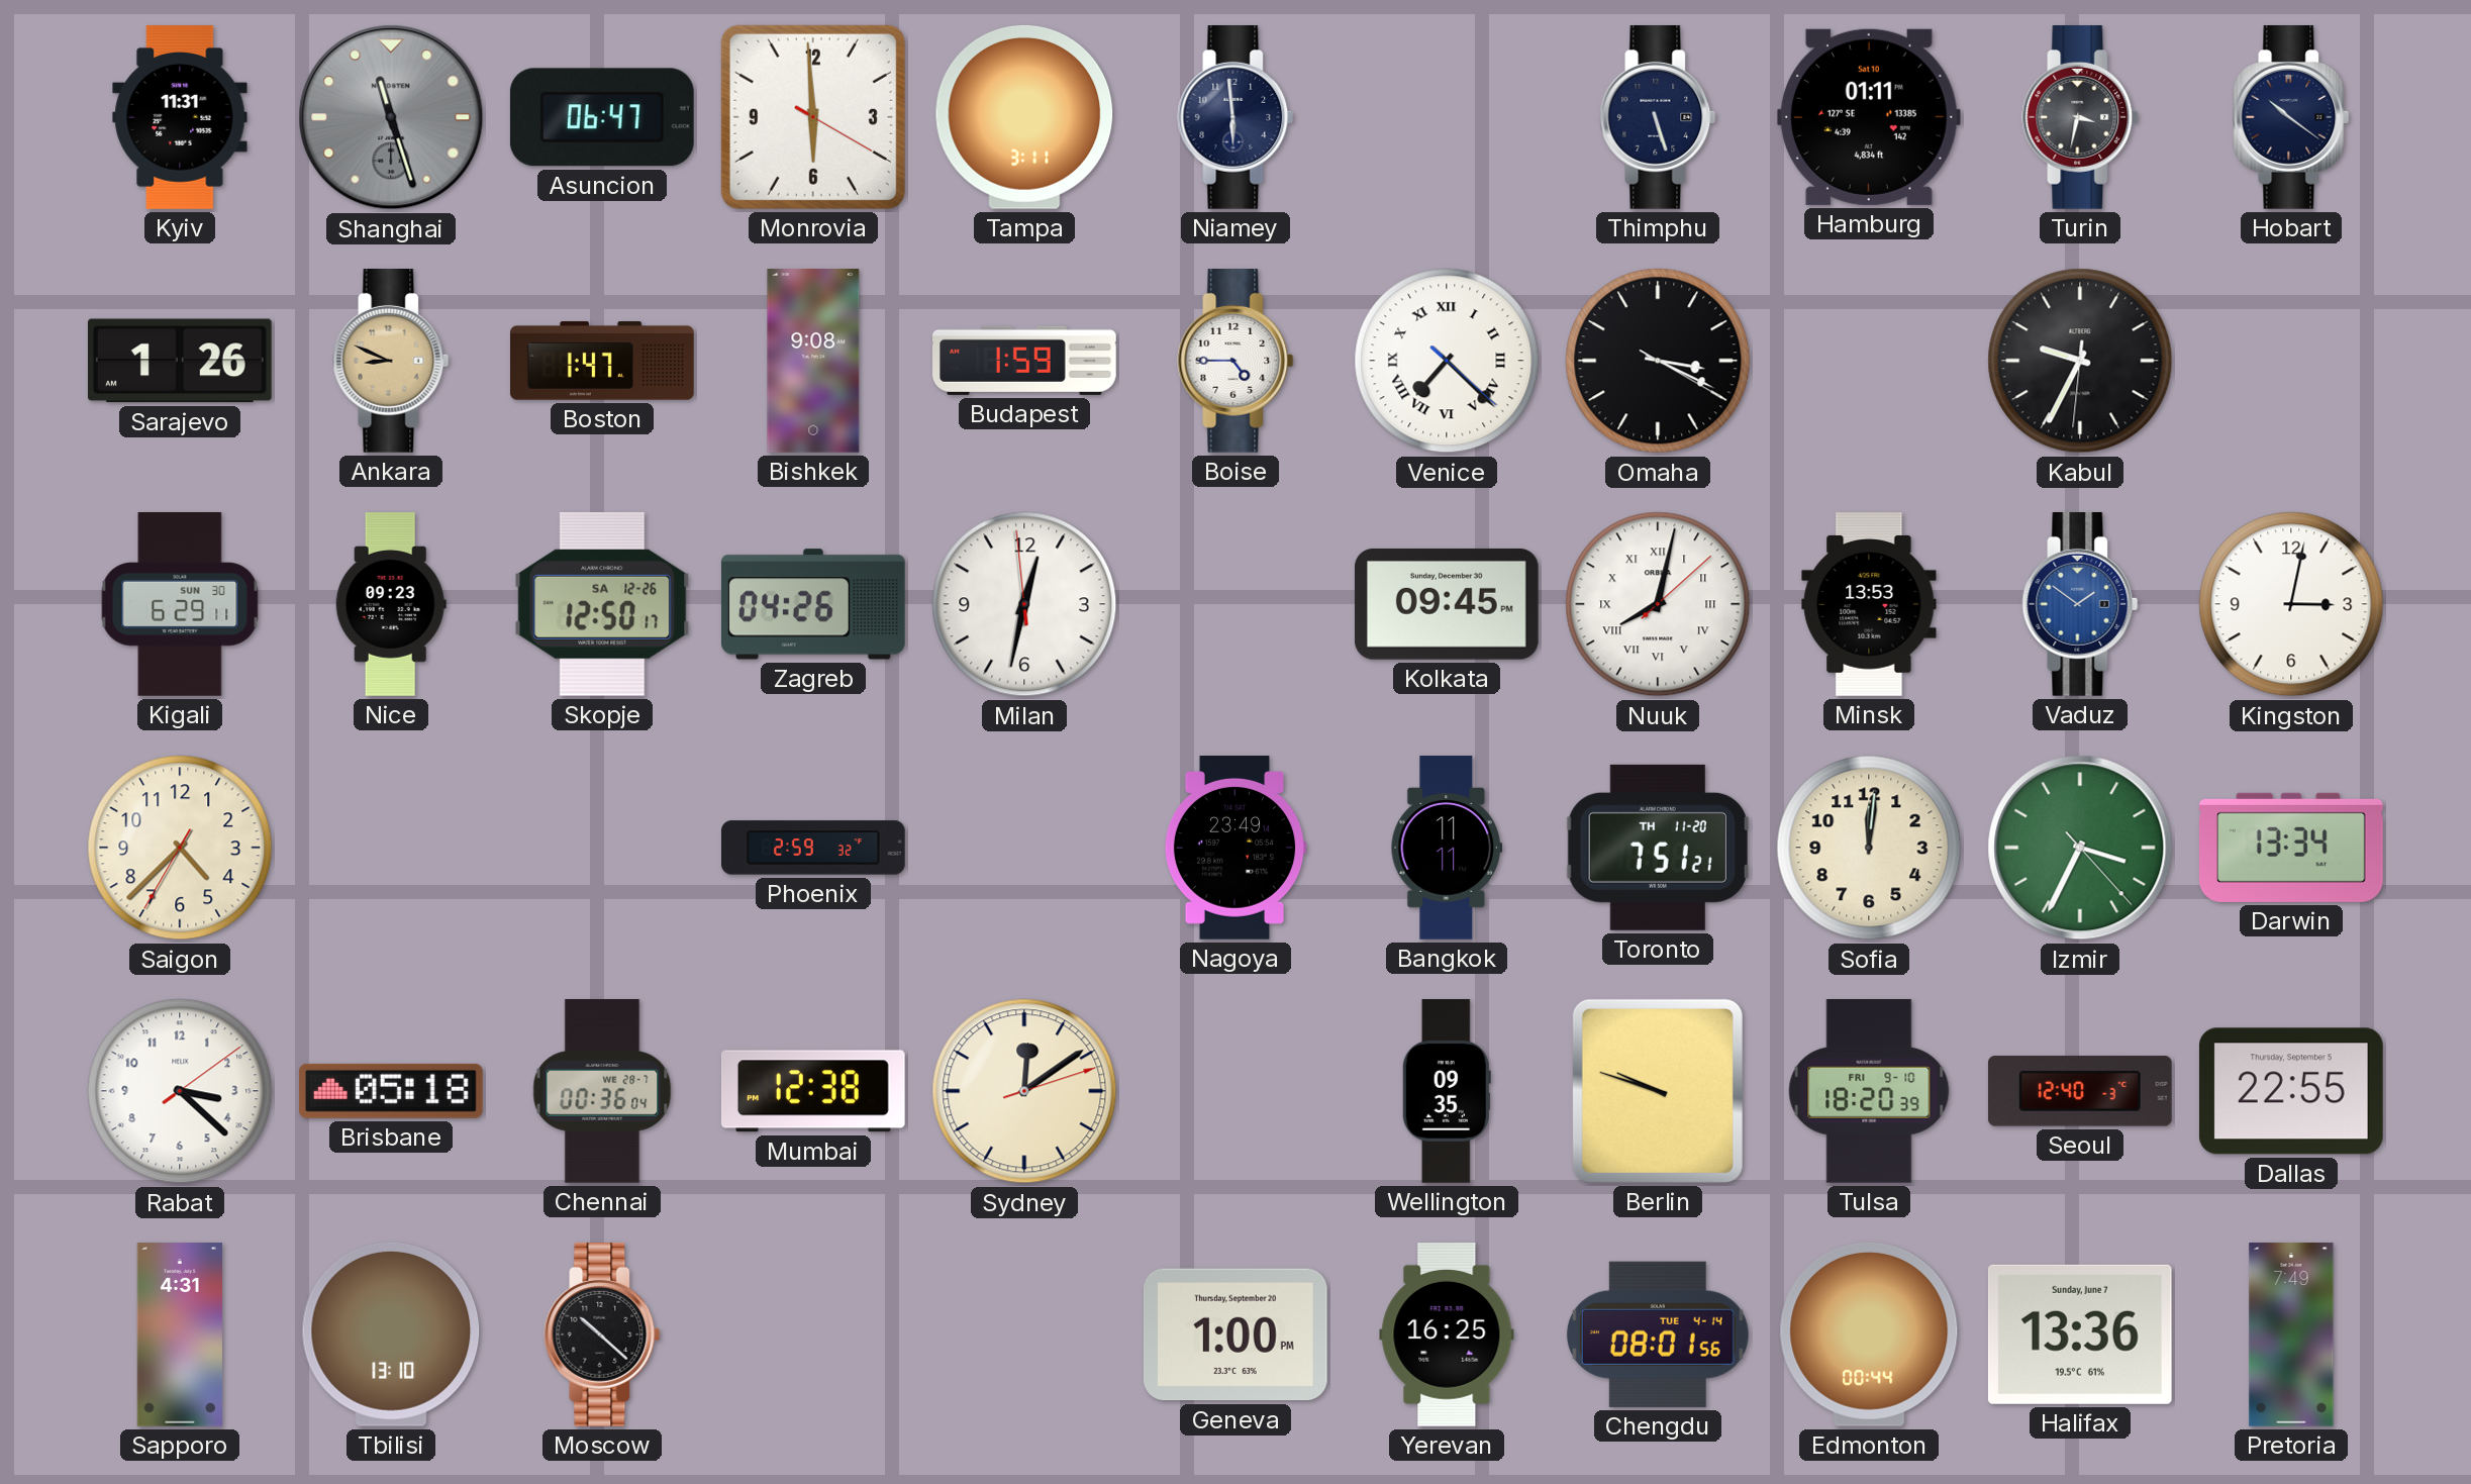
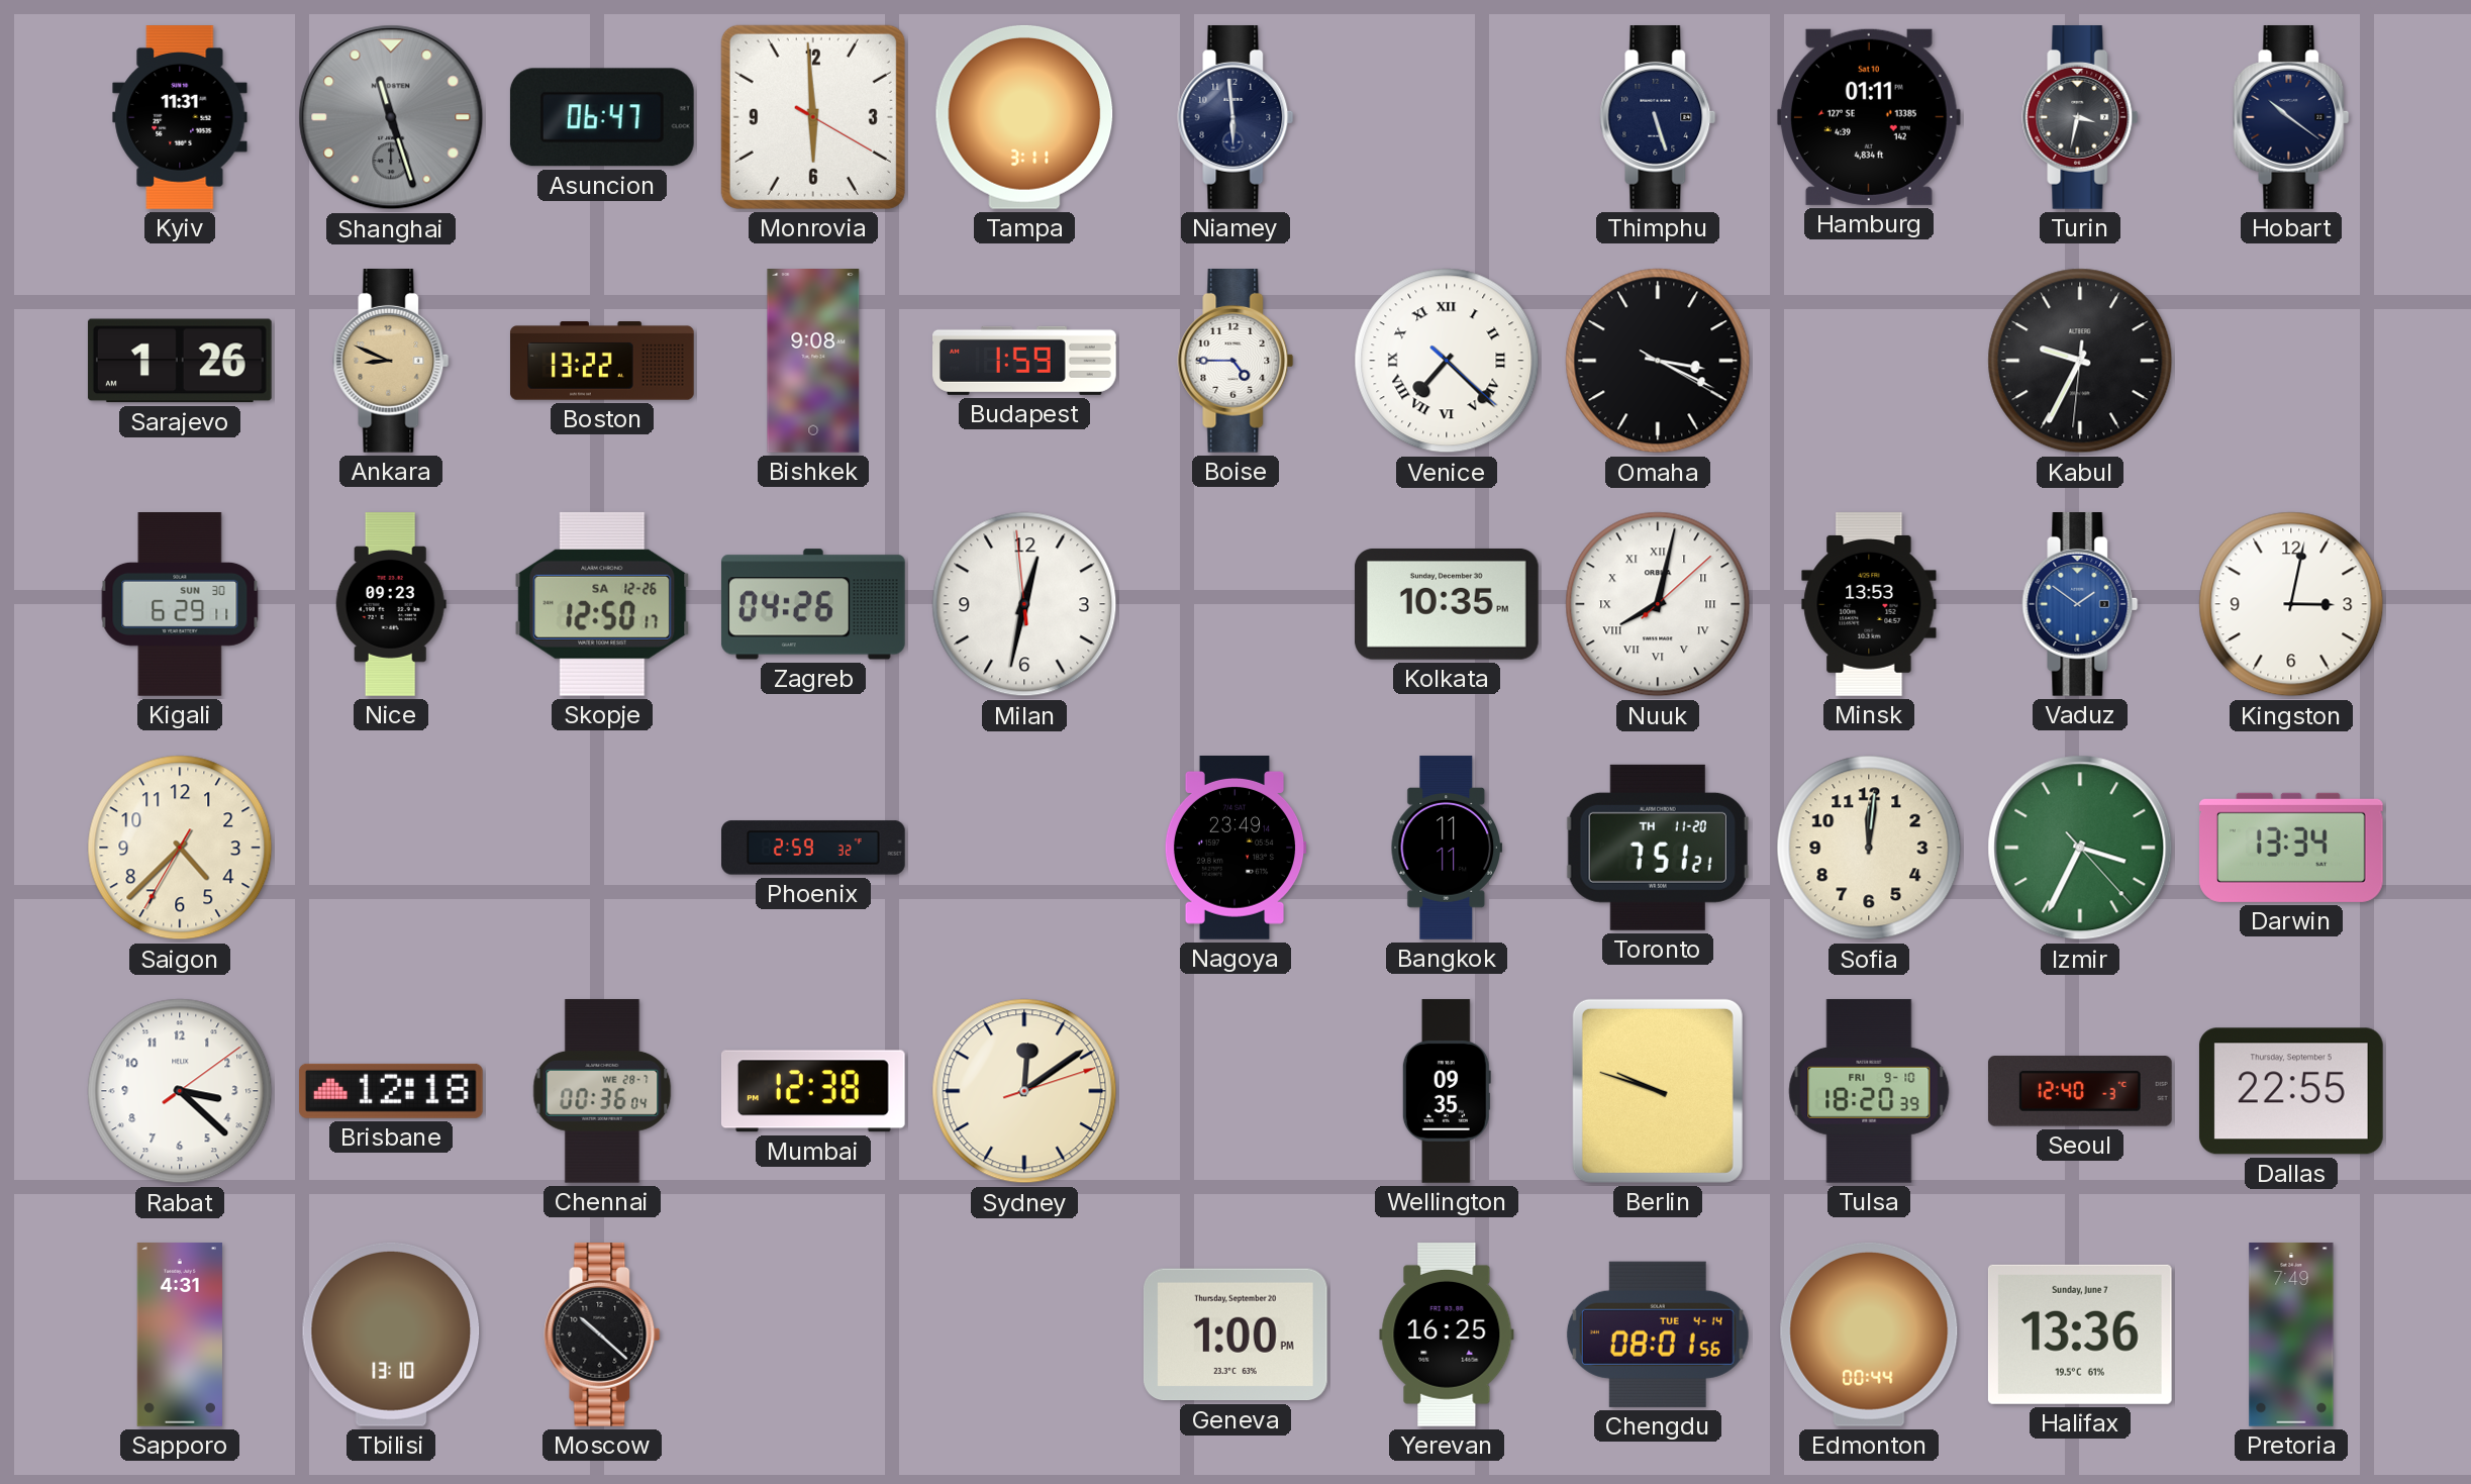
Boston: 1:47 -> 13:22 (603, 361)
Kolkata: 09:45 -> 10:35 (1447, 604)
Brisbane: 05:18 -> 12:18 (391, 1091)
